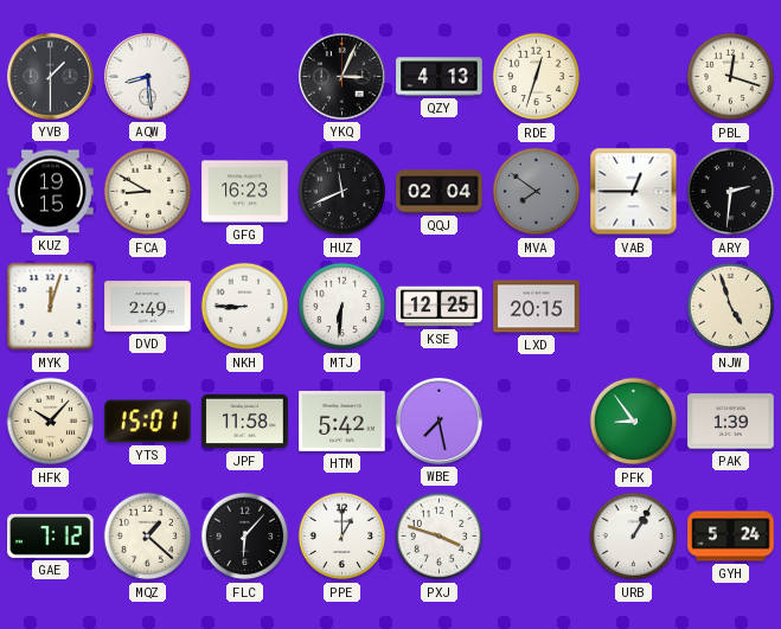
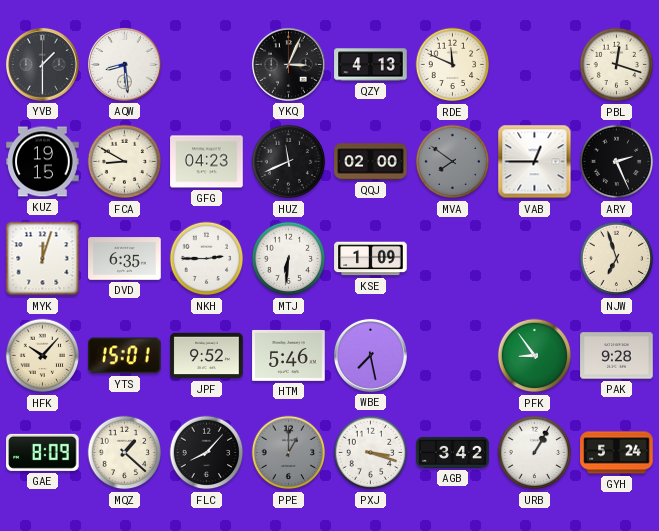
RDE: 12:33 -> 11:49 (453, 65)
GFG: 16:23 -> 04:23 (207, 162)
QQJ: 02:04 -> 02:00 (371, 162)
ARY: 2:31 -> 2:26 (617, 162)
DVD: 2:49 -> 6:35 (125, 259)
NKH: 8:45 -> 2:45 (207, 259)
KSE: 12:25 -> 1:09 (371, 259)
LXD: 20:15 -> none (537, 307)
NJW: 4:57 -> 6:57 (617, 259)
JPF: 11:58 -> 9:52 (207, 356)
HTM: 5:42 -> 5:46 (289, 355)
PAK: 1:39 -> 9:28 (617, 356)
GAE: 7:12 -> 8:09 (43, 452)
FLC: 6:07 -> 8:07 (207, 453)
PPE dial: white -> grey (289, 453)
PXJ: 3:48 -> 3:18 (371, 453)
AGB: none -> 3:42 (453, 452)
